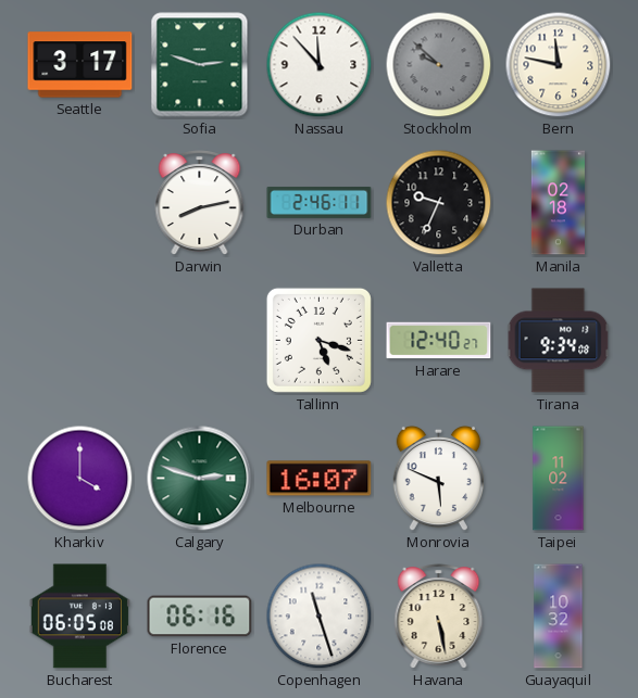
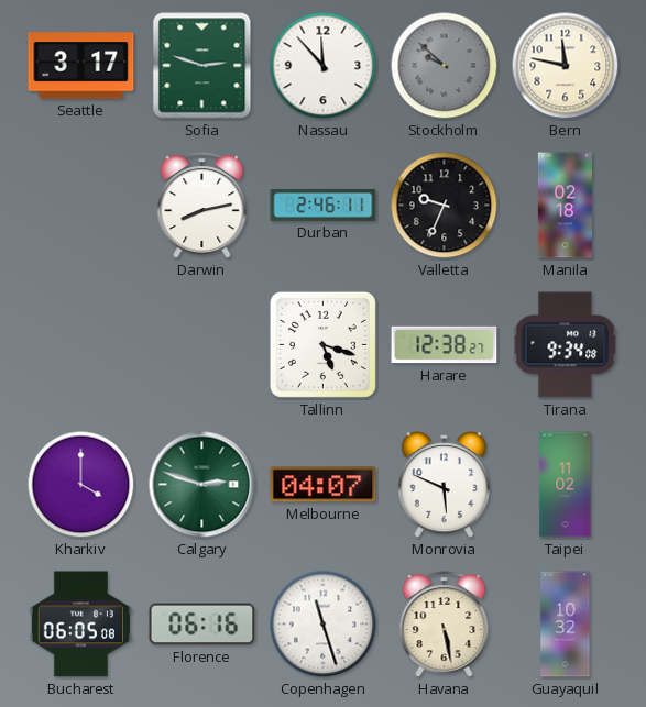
Harare: 12:40 -> 12:38 (445, 345)
Melbourne: 16:07 -> 04:07 (324, 485)
